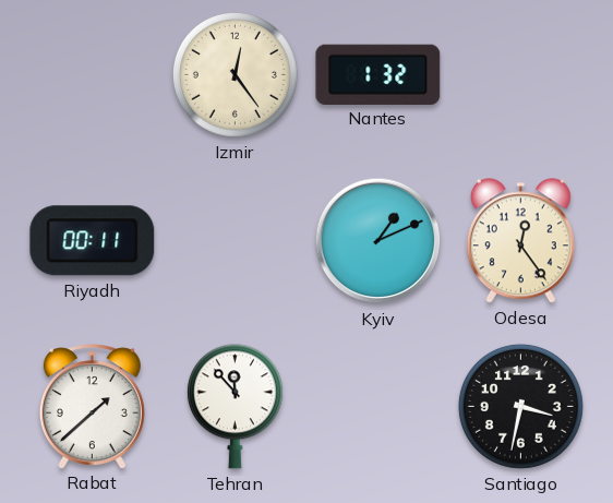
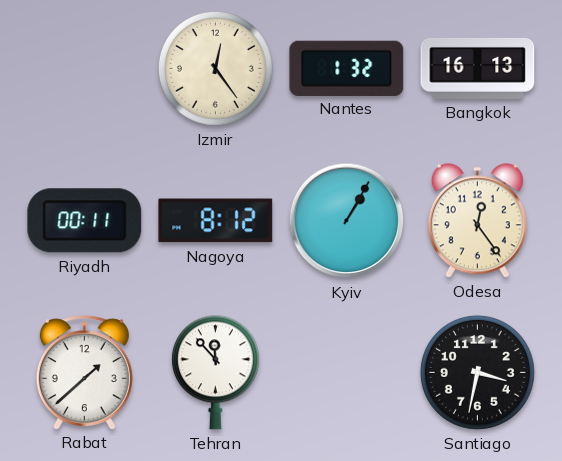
Bangkok: none -> 16:13 (478, 68)
Nagoya: none -> 8:12 (216, 221)
Kyiv: 1:11 -> 1:05 (347, 221)
